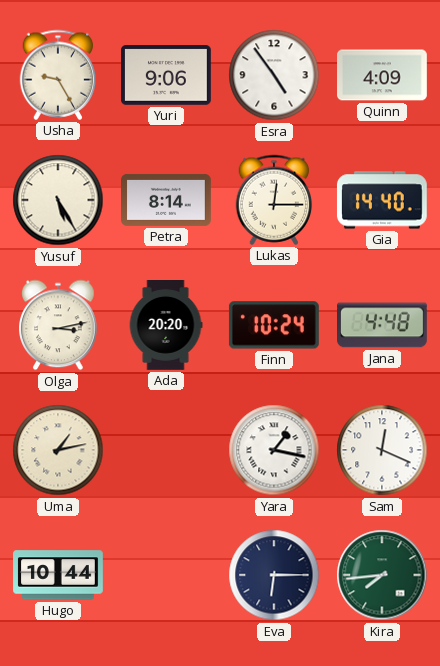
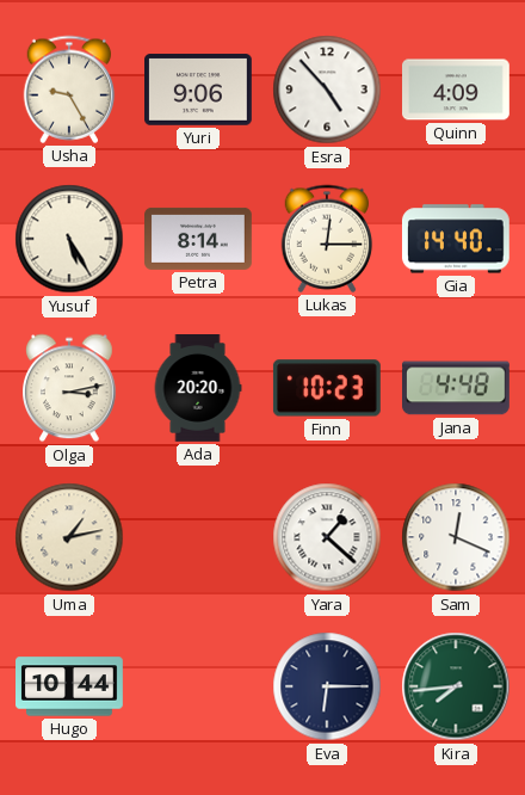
Esra: 4:54 -> 4:53 (327, 90)
Finn: 10:24 -> 10:23 (327, 388)
Yara: 1:17 -> 1:22 (327, 537)
